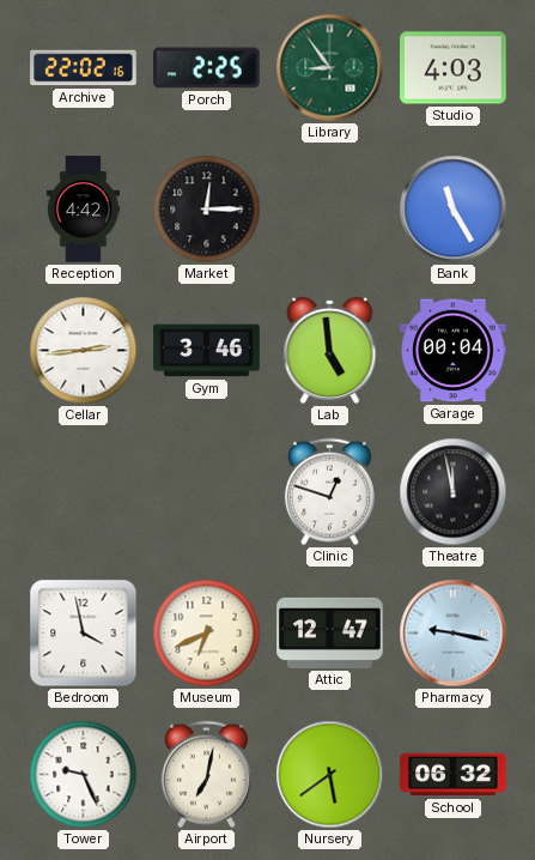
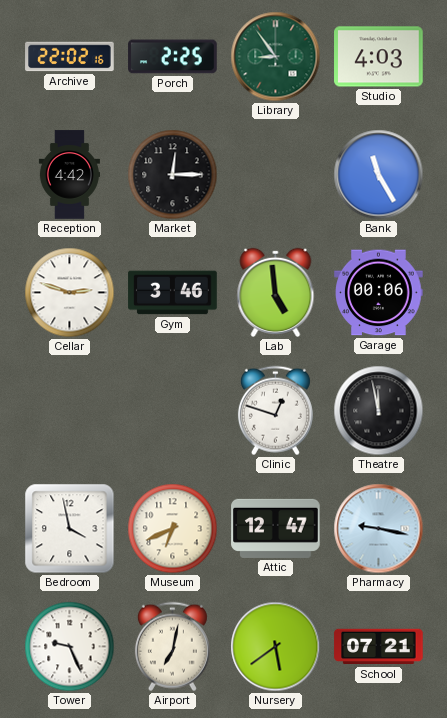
Cellar: 2:44 -> 2:48 (70, 293)
Garage: 00:04 -> 00:06 (379, 293)
School: 06:32 -> 07:21 (379, 647)
